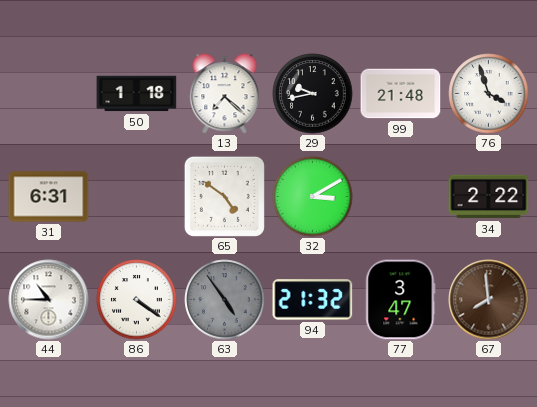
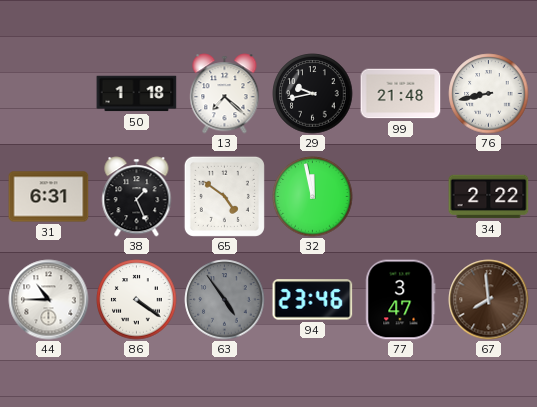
76: 3:57 -> 8:43 (489, 94)
38: none -> 1:26 (137, 197)
32: 3:10 -> 11:58 (313, 197)
94: 21:32 -> 23:46 (313, 300)
